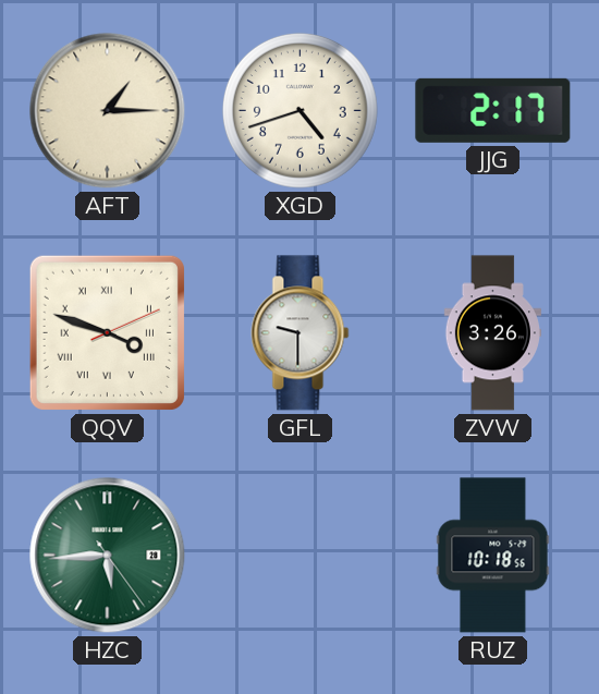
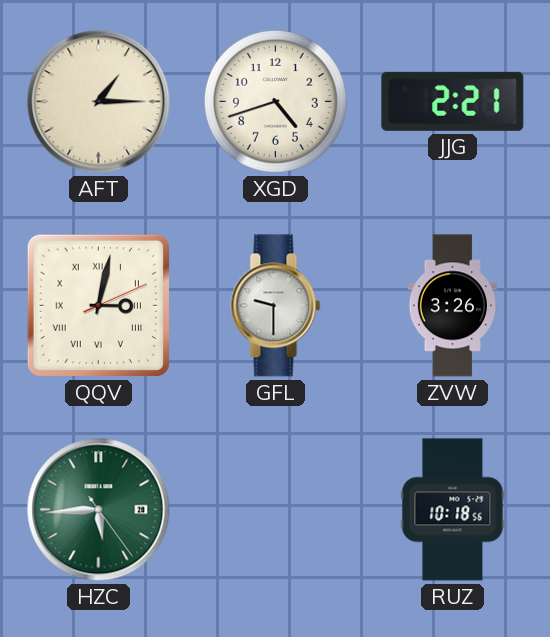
JJG: 2:17 -> 2:21 (453, 101)
QQV: 3:48 -> 3:02 (98, 305)
